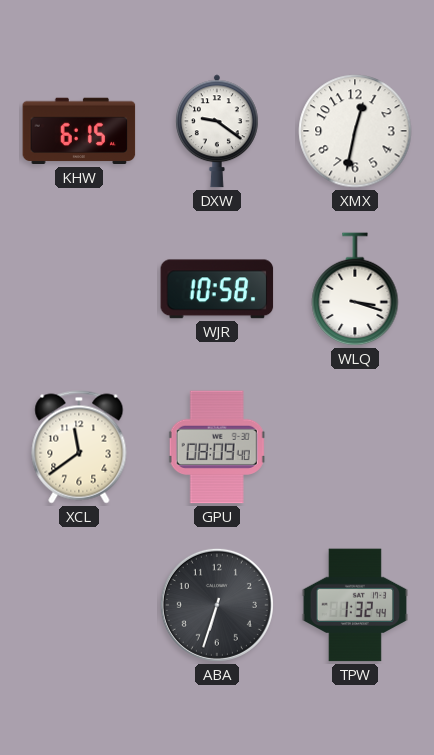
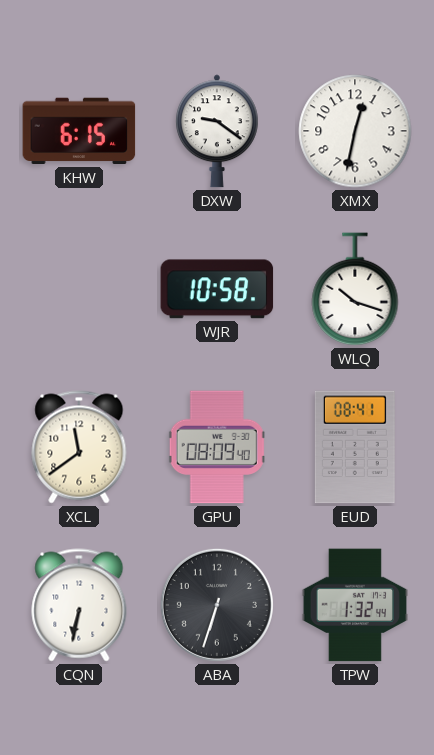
WLQ: 3:18 -> 10:18 (355, 290)
EUD: none -> 08:41 (355, 447)
CQN: none -> 6:32 (79, 605)
